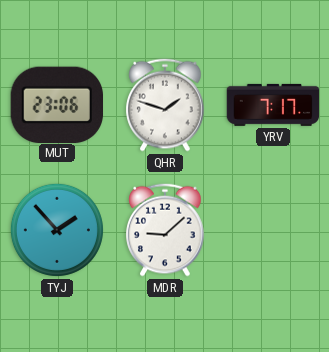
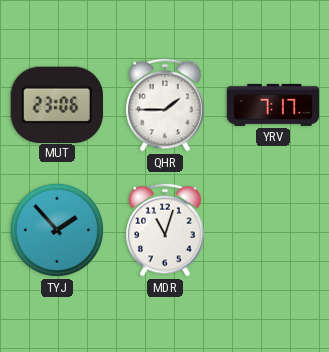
QHR: 1:48 -> 1:45 (165, 105)
MDR: 9:08 -> 11:03 (165, 230)
